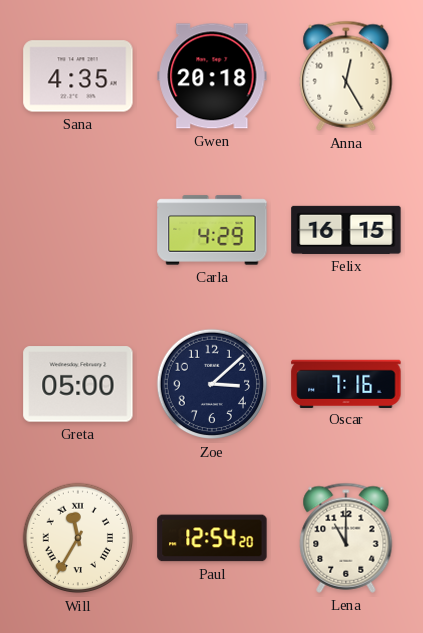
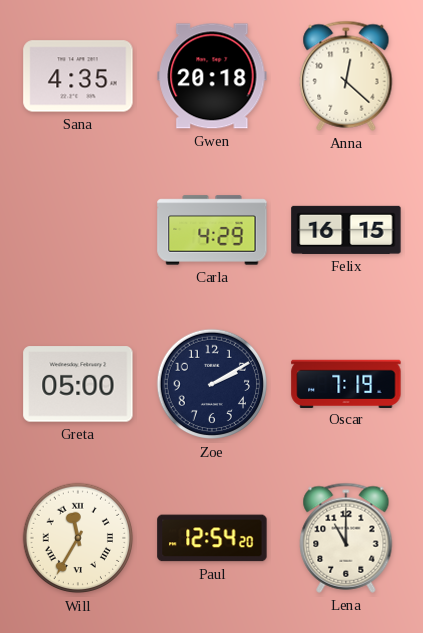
Anna: 12:25 -> 12:22 (346, 76)
Zoe: 3:08 -> 2:10 (212, 384)
Oscar: 7:16 -> 7:19 (346, 383)
